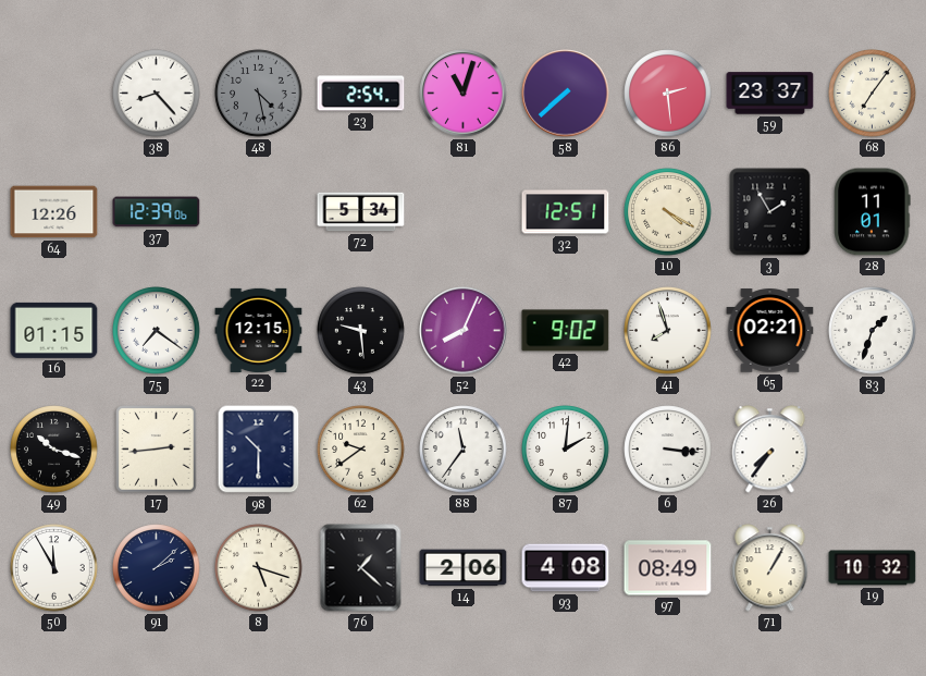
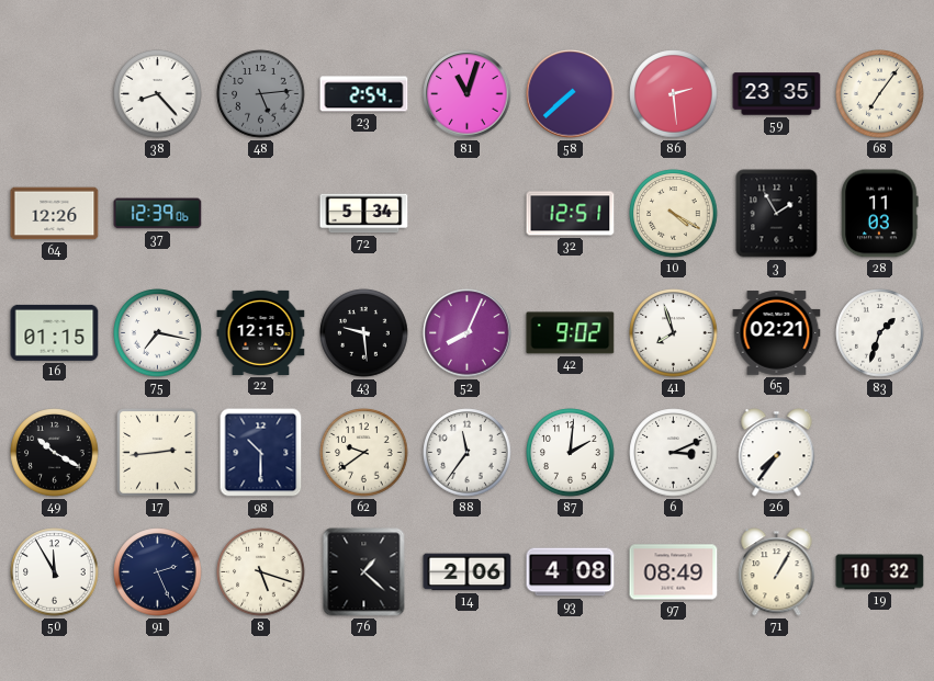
48: 4:28 -> 5:14 (261, 94)
59: 23:37 -> 23:35 (777, 94)
28: 11:01 -> 11:03 (880, 214)
75: 7:21 -> 7:17 (158, 333)
49: 10:18 -> 10:20 (55, 453)
6: 3:16 -> 3:11 (674, 453)
91: 2:08 -> 2:26 (158, 572)
